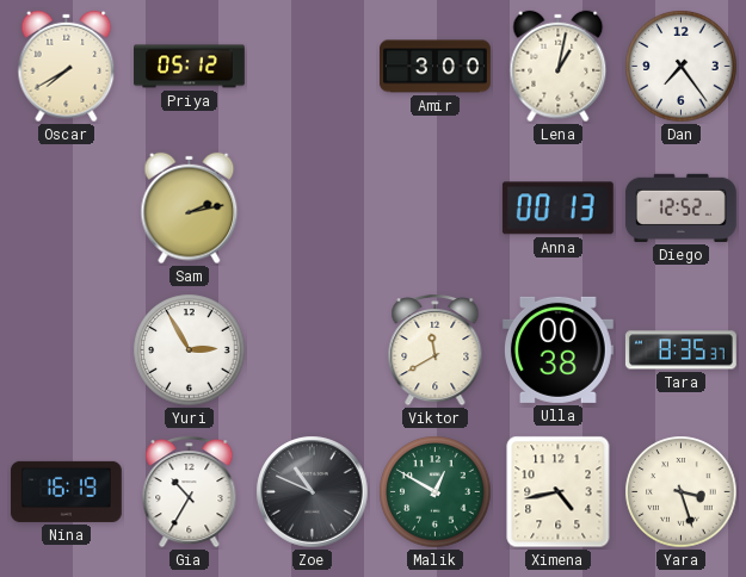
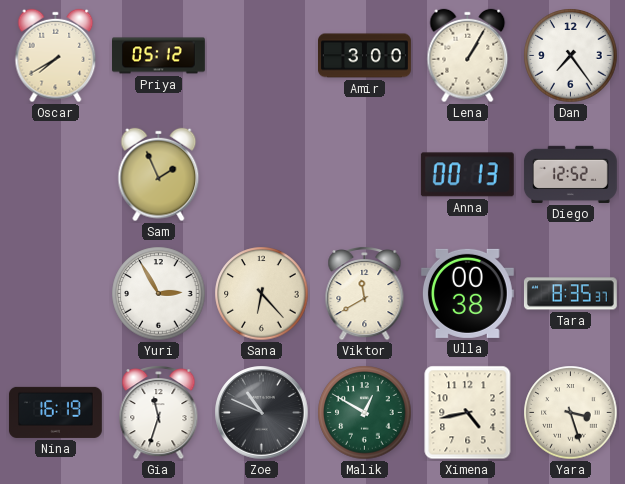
Lena: 1:02 -> 1:05 (468, 56)
Sam: 2:13 -> 1:56 (159, 175)
Sana: none -> 6:23 (262, 294)
Gia: 10:35 -> 11:33 (159, 412)
